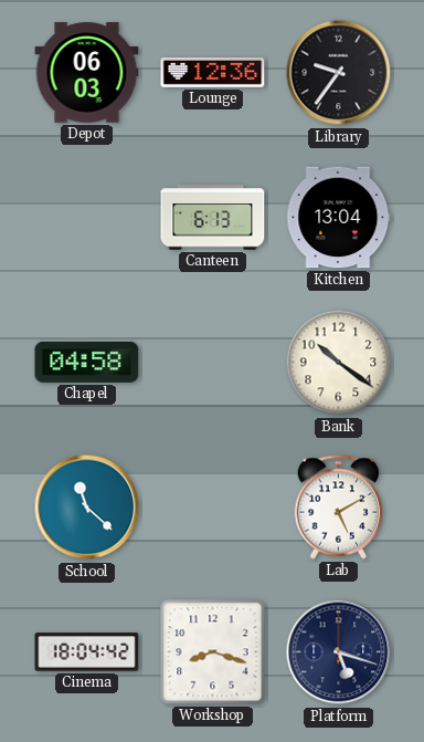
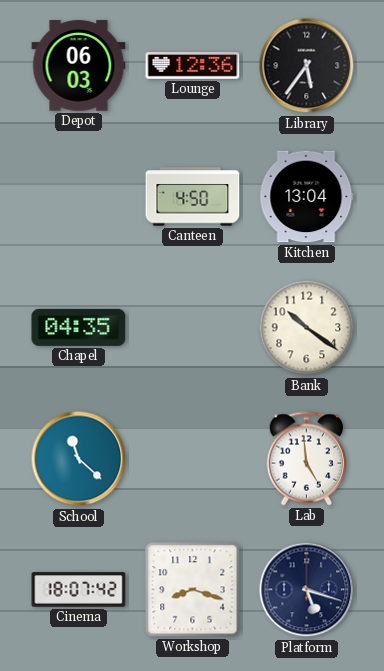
Library: 9:36 -> 5:36 (307, 66)
Canteen: 6:13 -> 4:50 (193, 197)
Chapel: 04:58 -> 04:35 (79, 327)
Lab: 5:10 -> 4:59 (307, 459)
Cinema: 18:04 -> 18:07 (79, 590)
